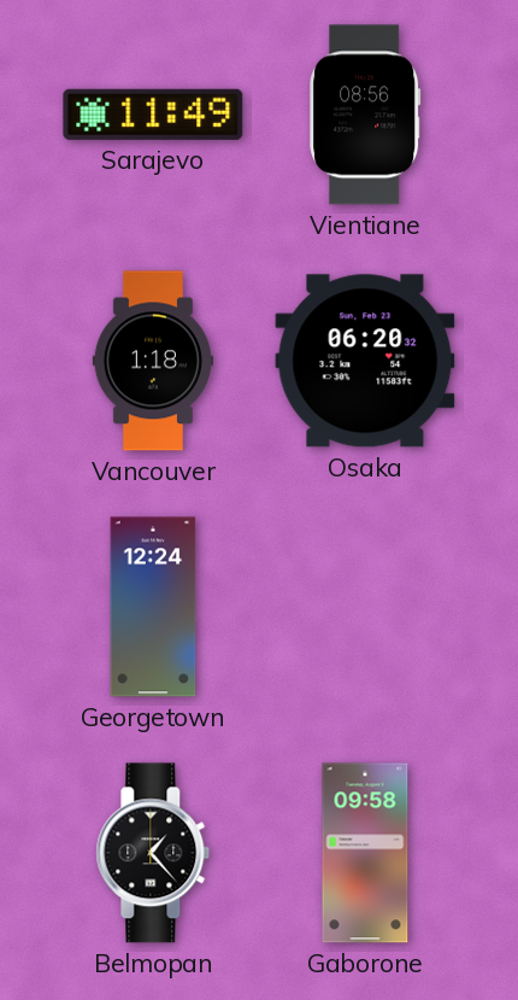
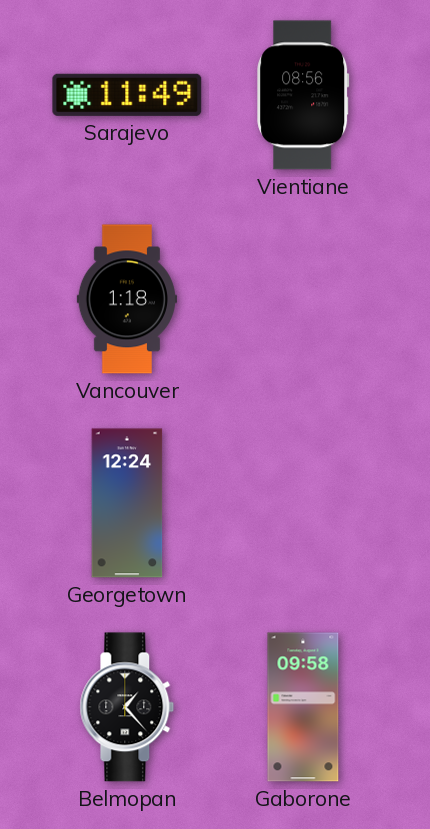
Osaka: 06:20 -> none (365, 361)
